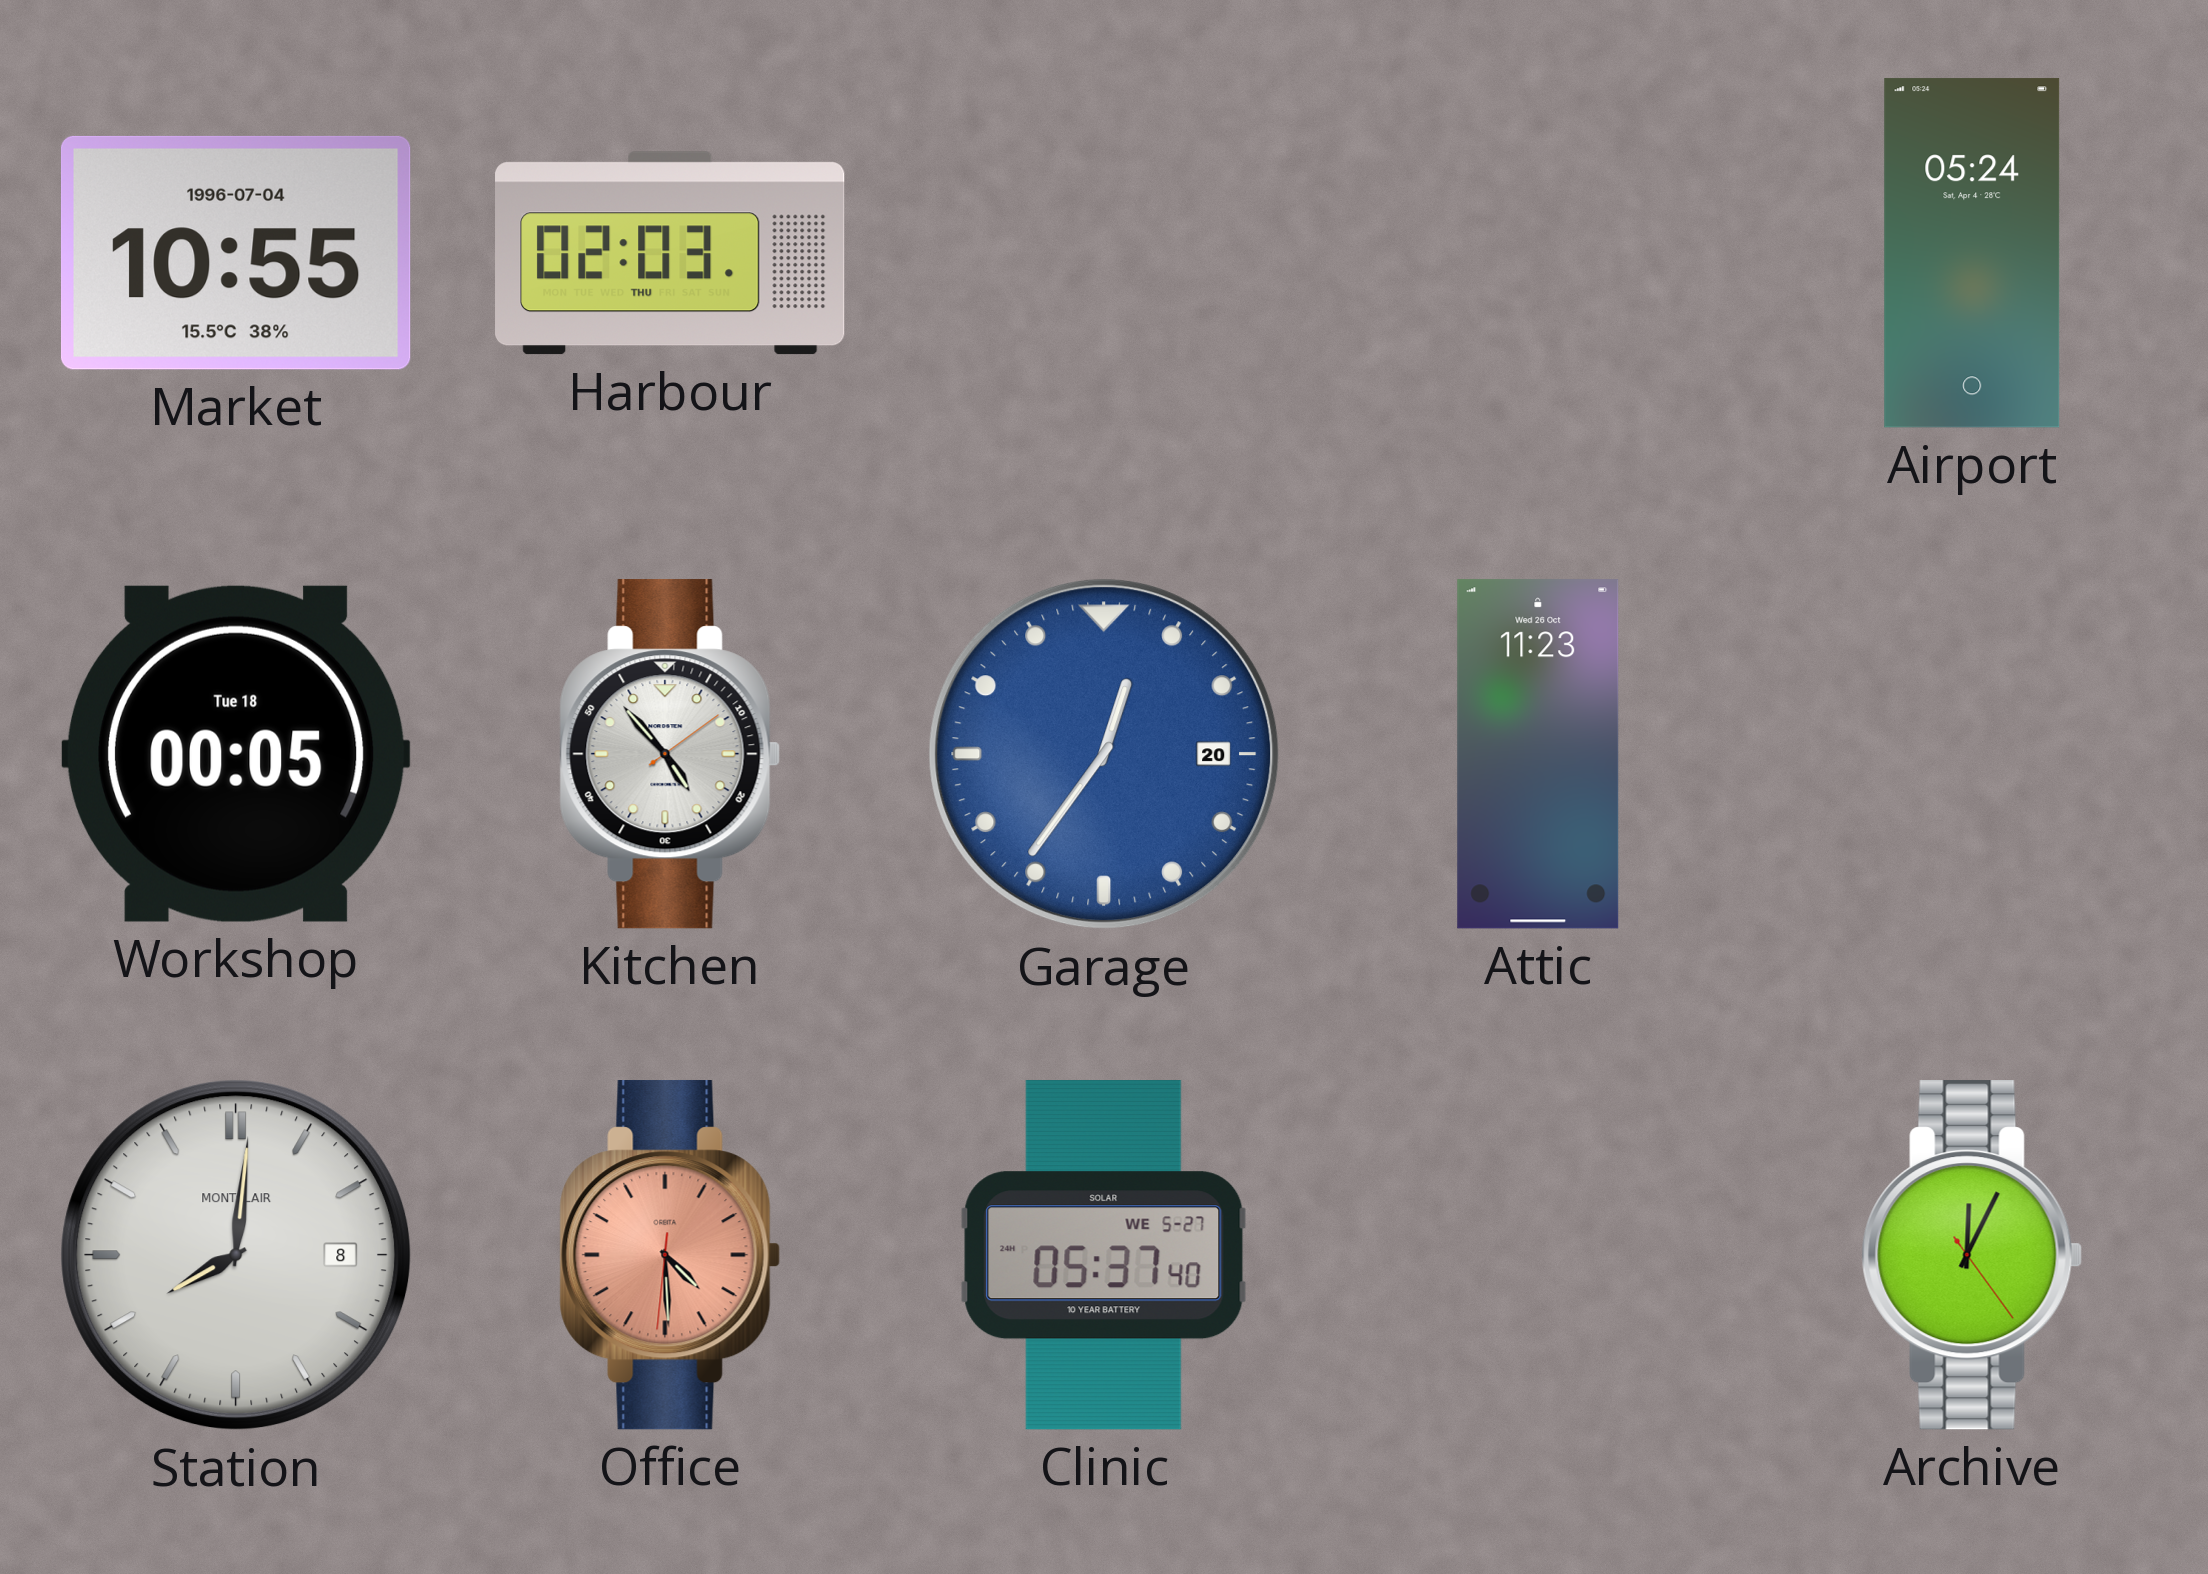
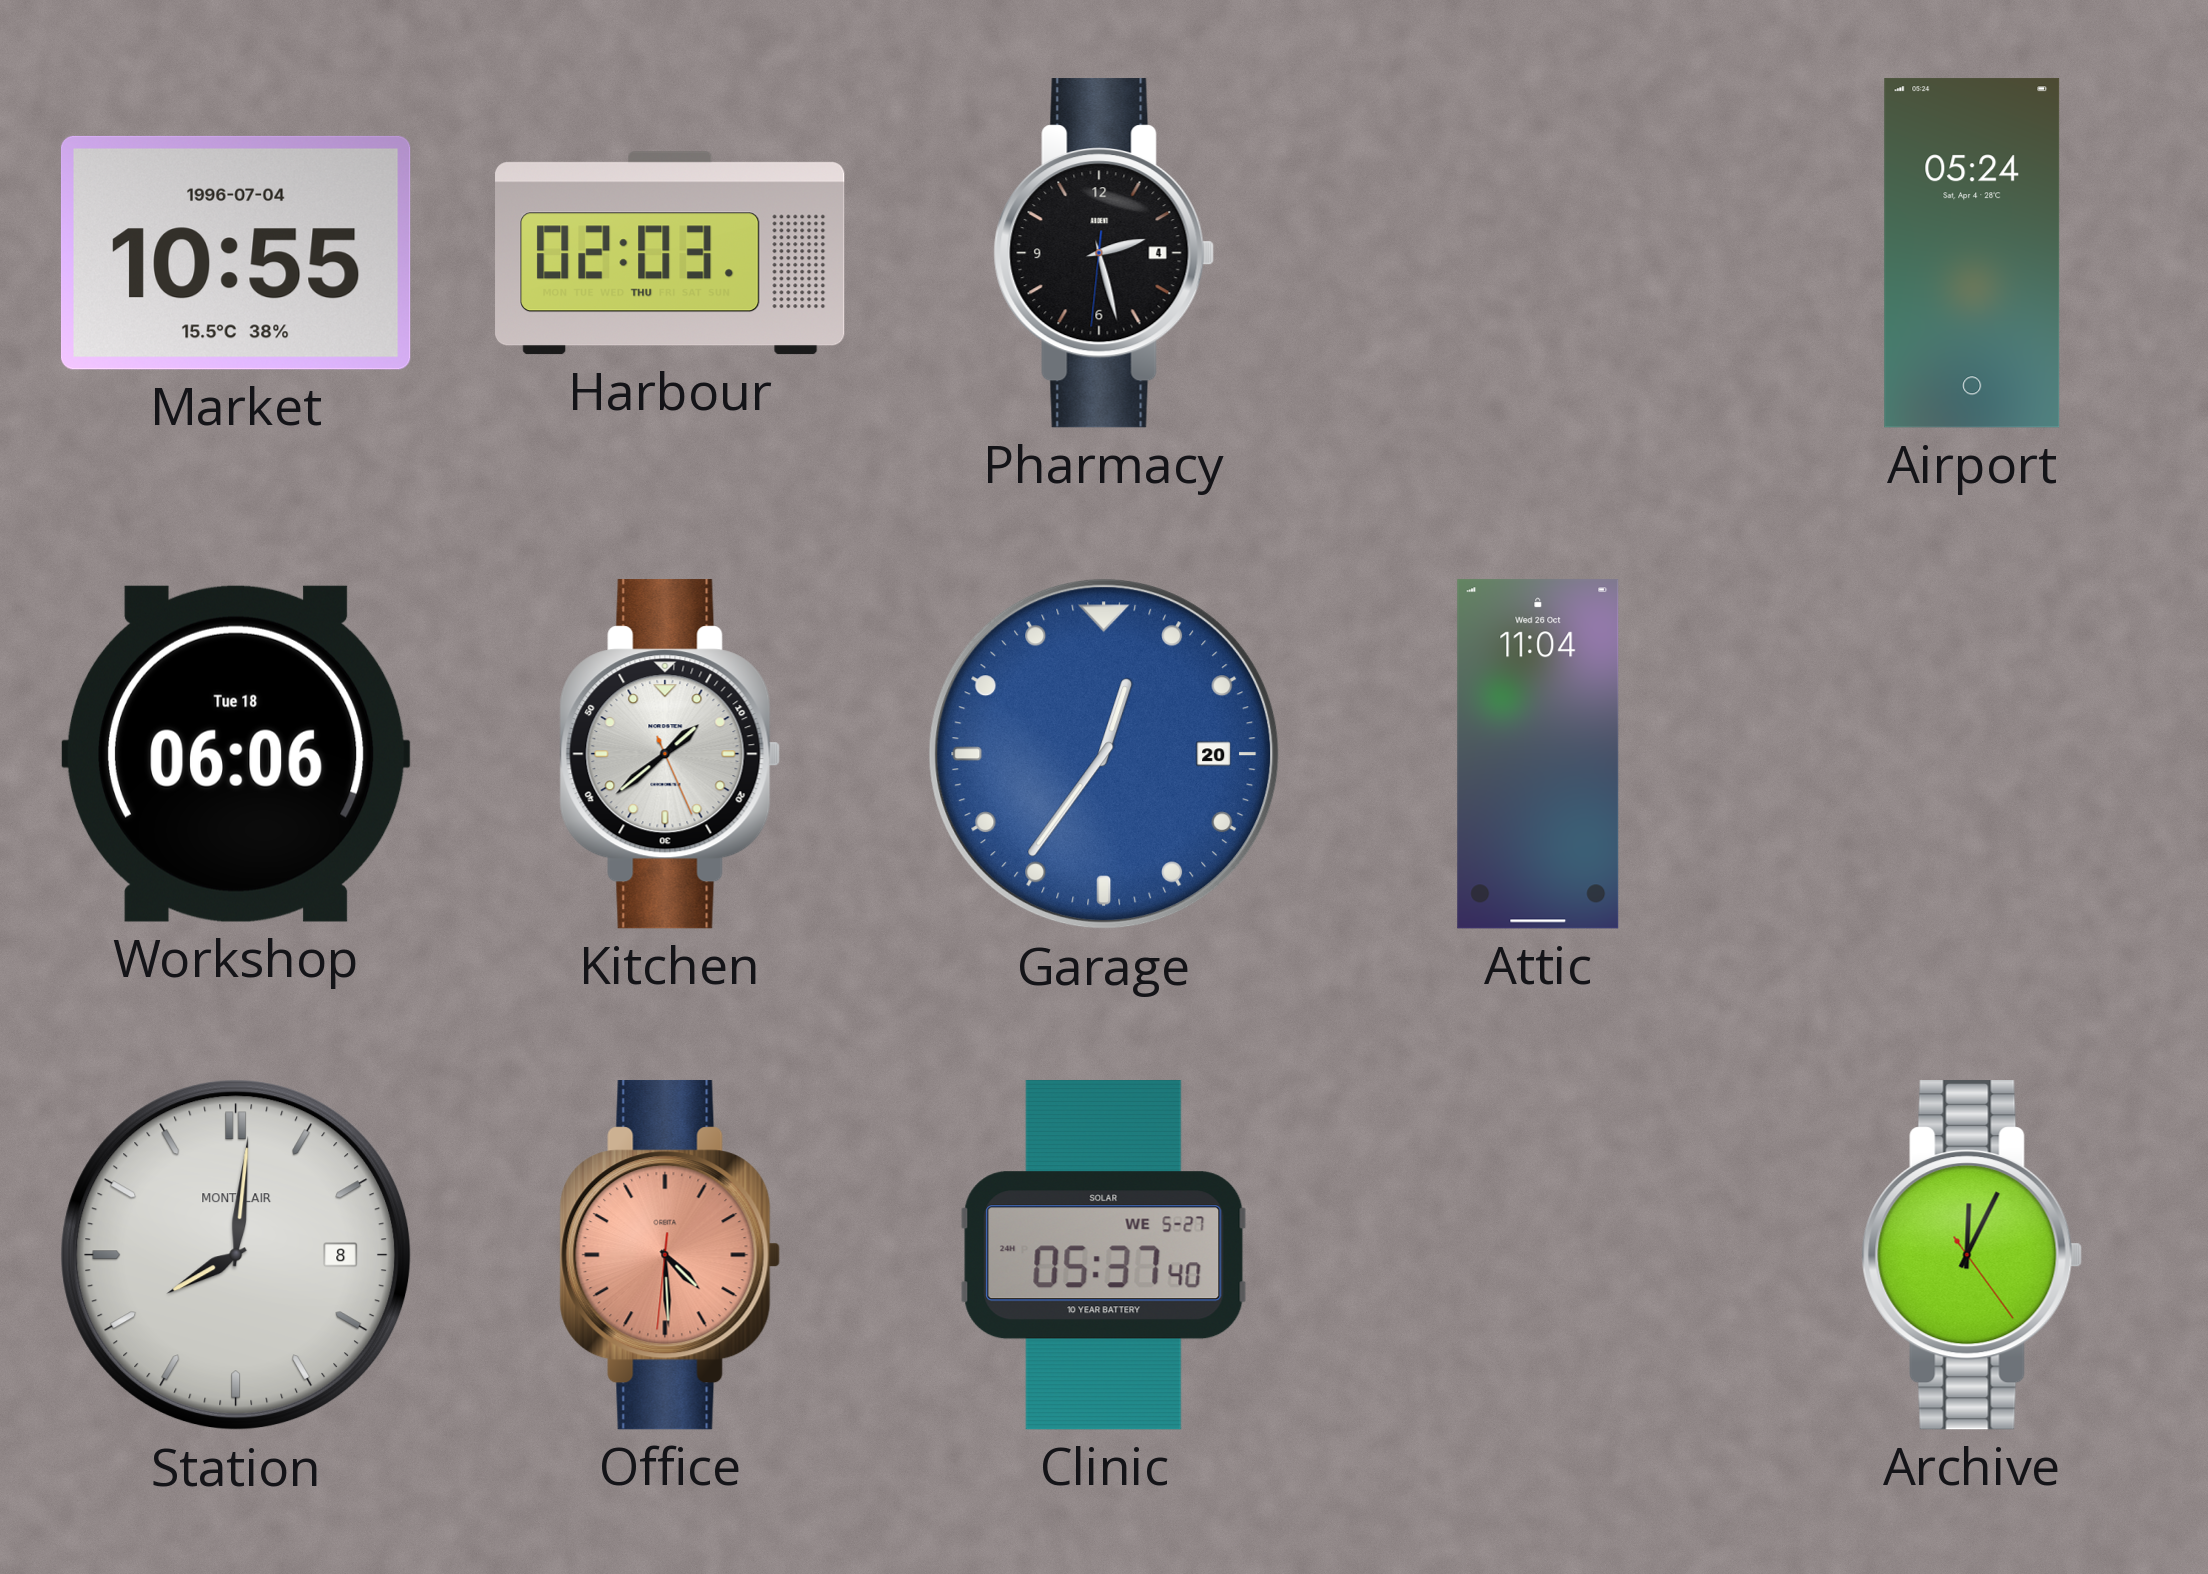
Pharmacy: none -> 2:27 (1104, 253)
Workshop: 00:05 -> 06:06 (236, 754)
Kitchen: 4:53 -> 1:38 (670, 754)
Attic: 11:23 -> 11:04 (1538, 754)
